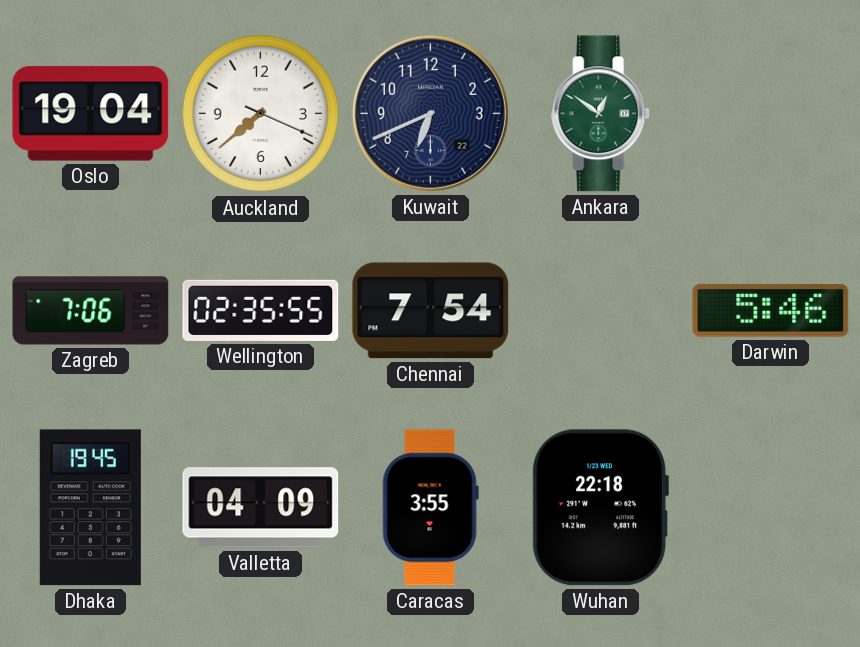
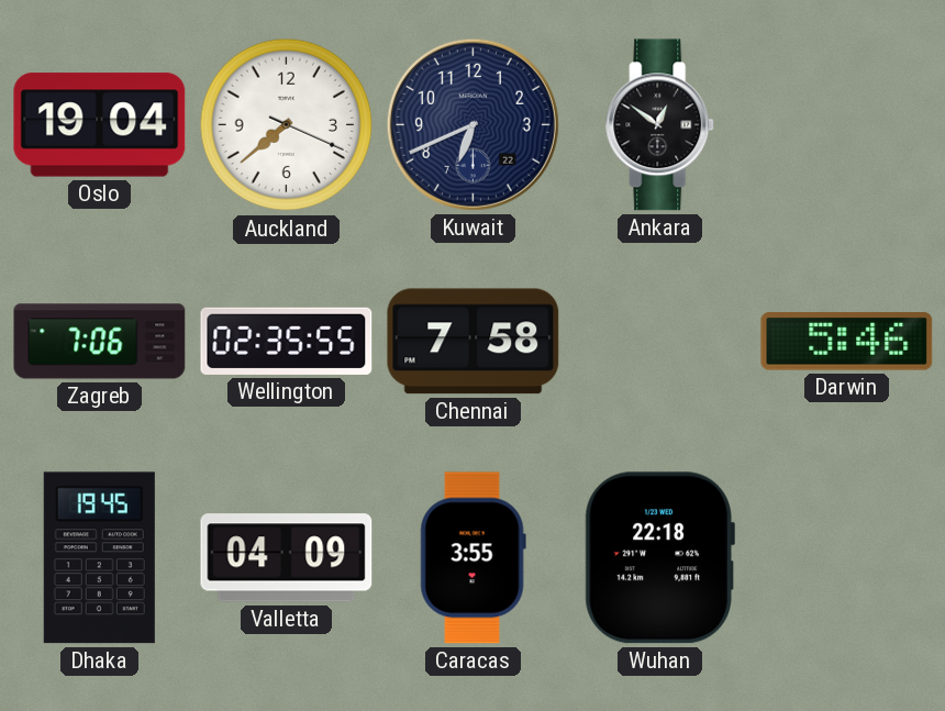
Ankara dial: green -> black (660, 125)
Chennai: 7:54 -> 7:58 (474, 342)
